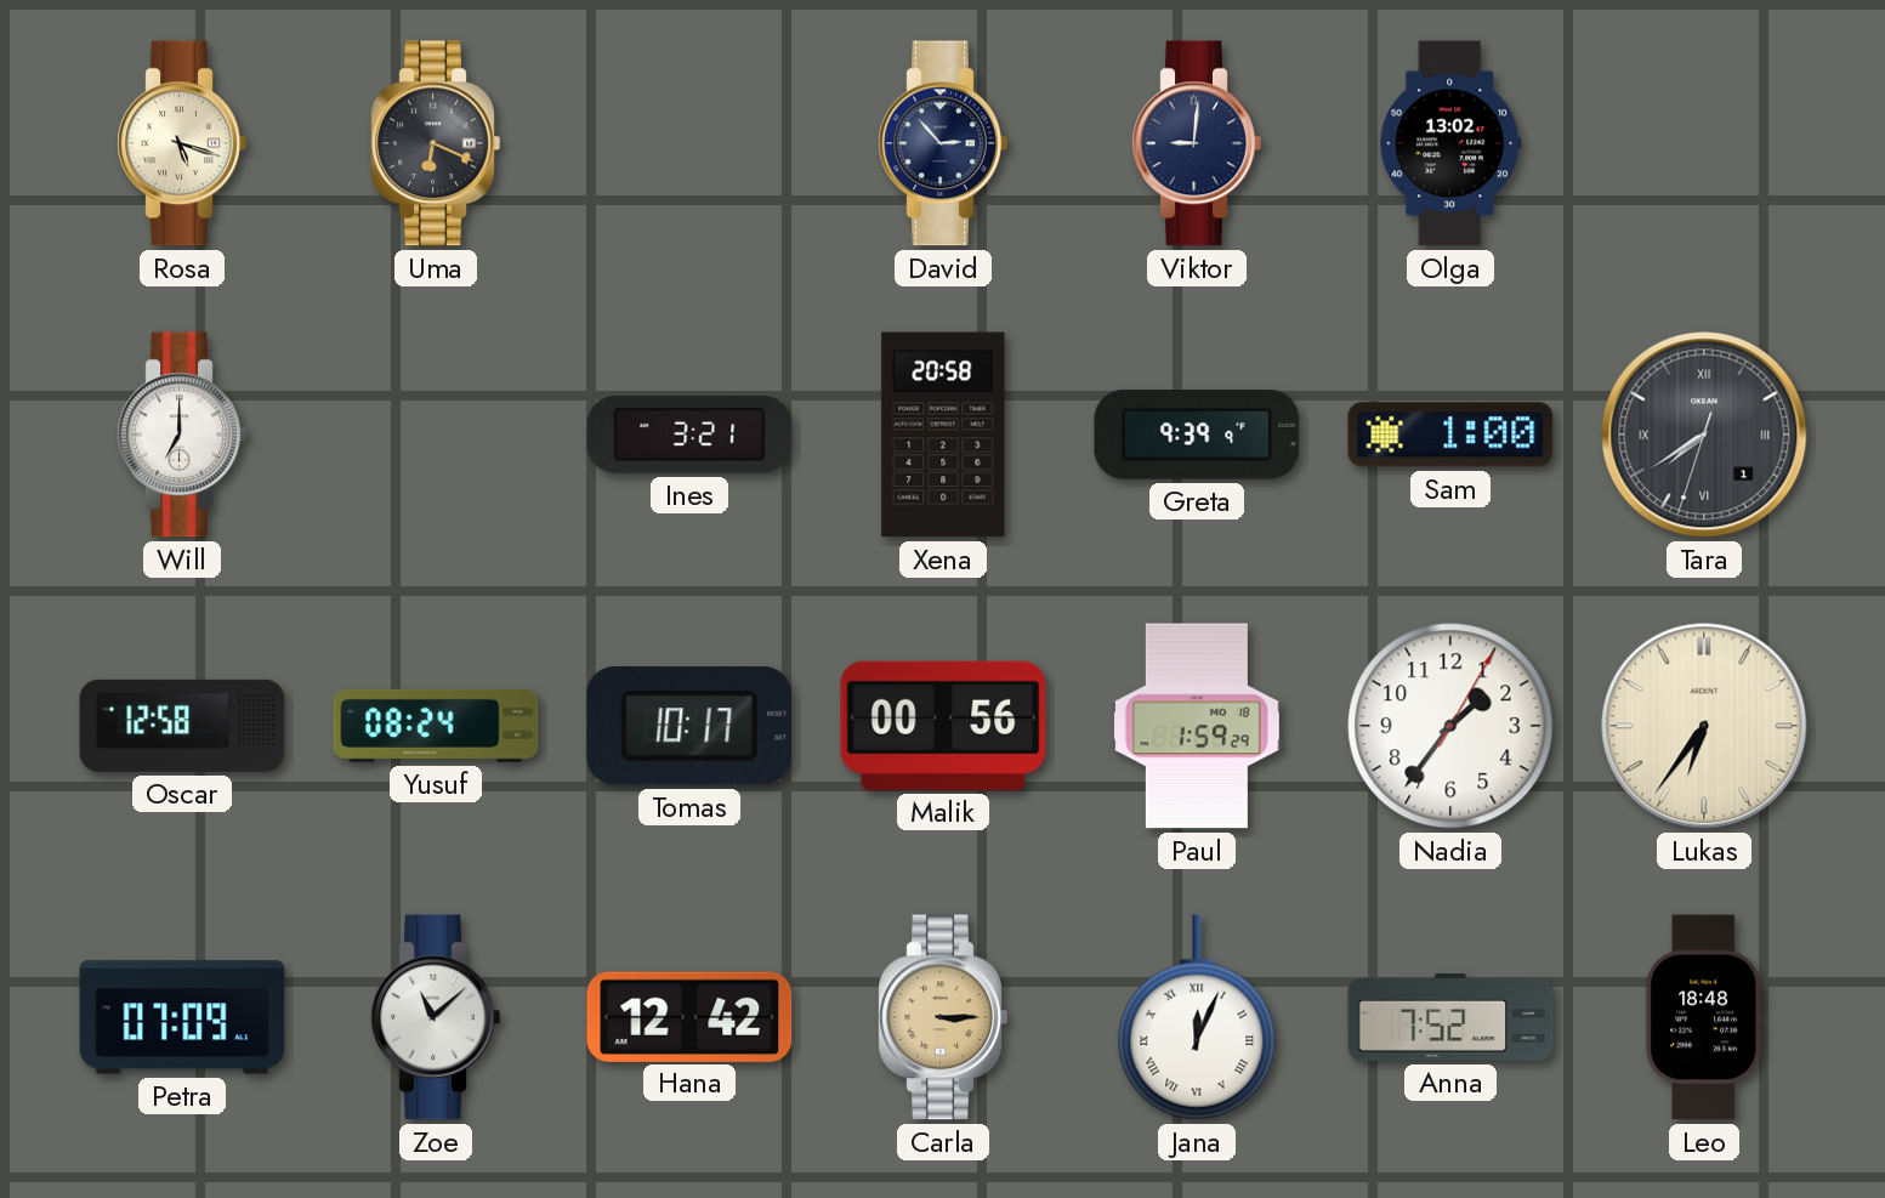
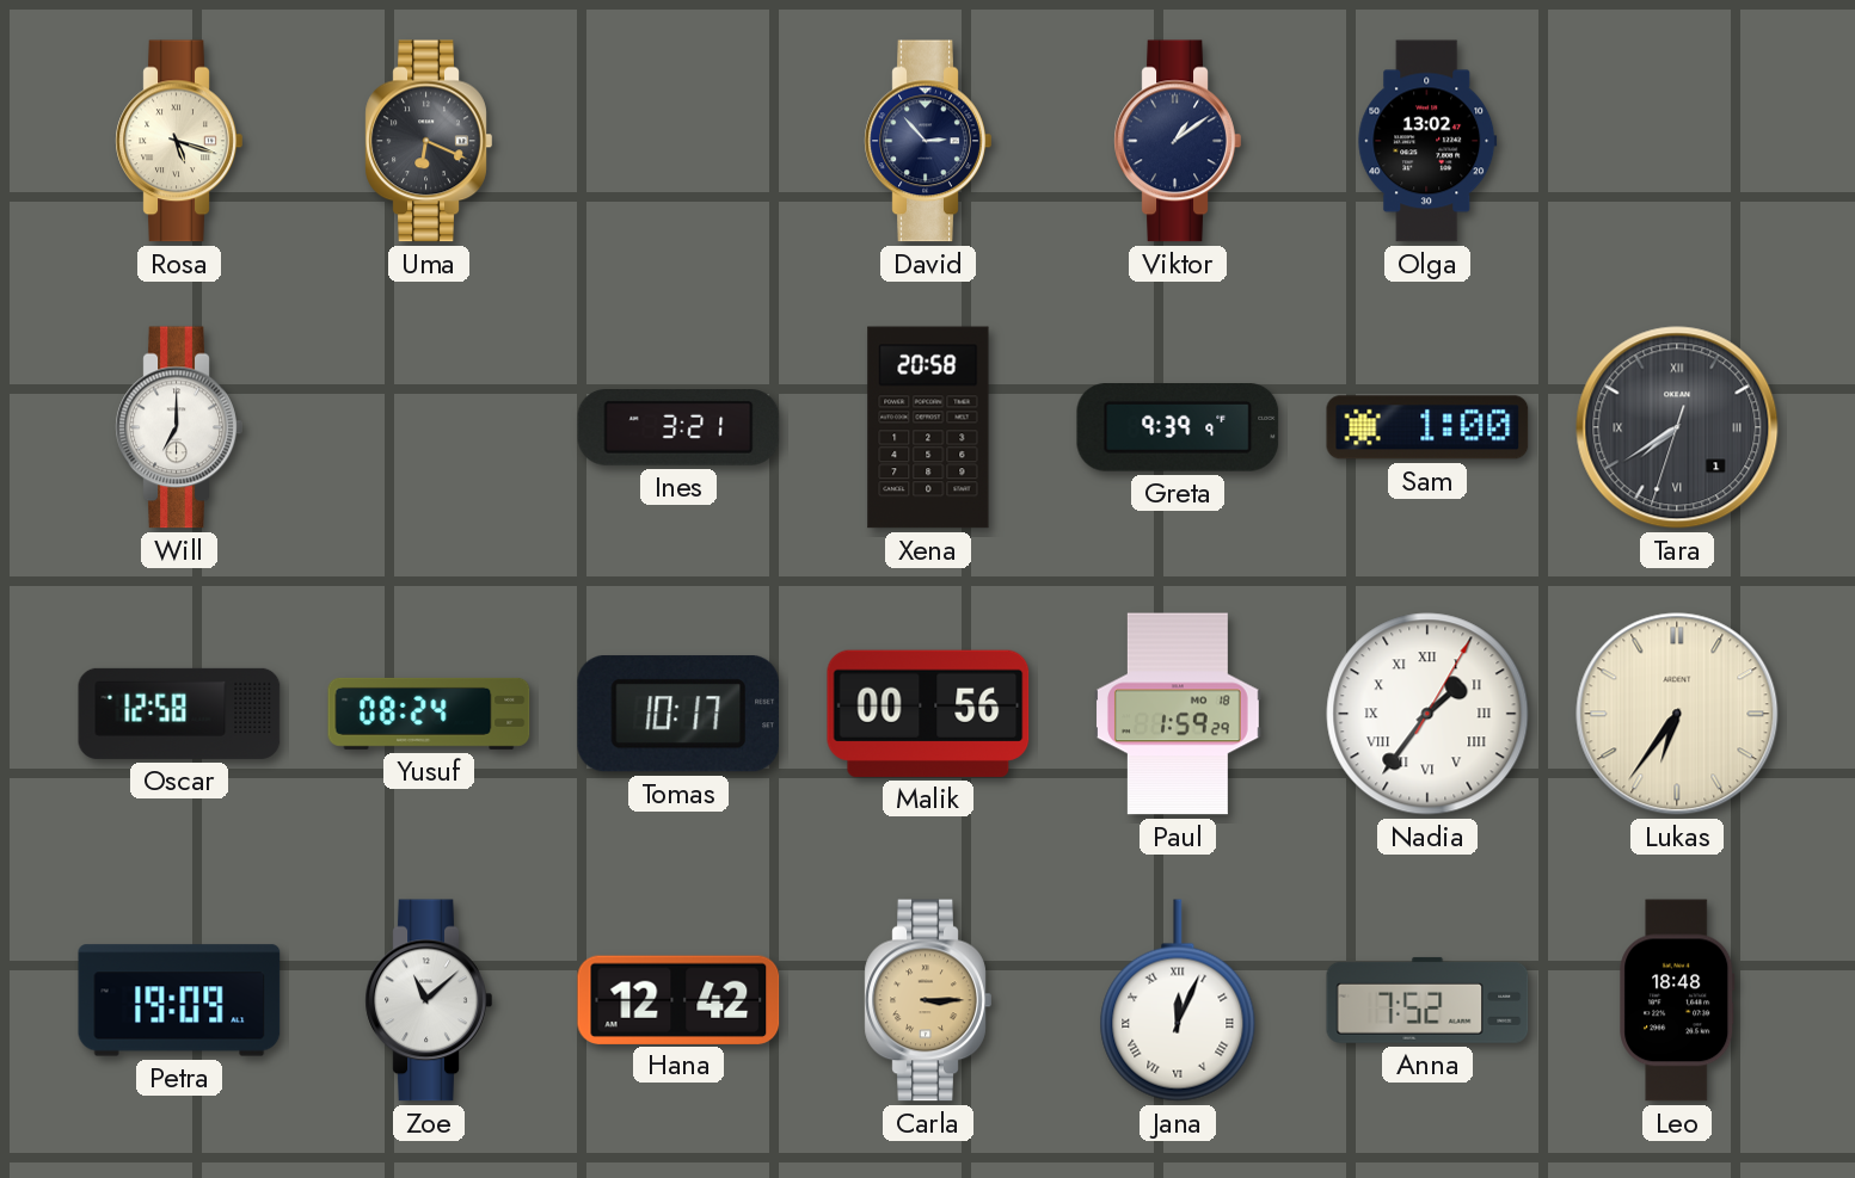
Viktor: 9:01 -> 1:09 (1178, 141)
Nadia numerals: Arabic -> Roman (1427, 714)
Petra: 07:09 -> 19:09 (179, 1000)
